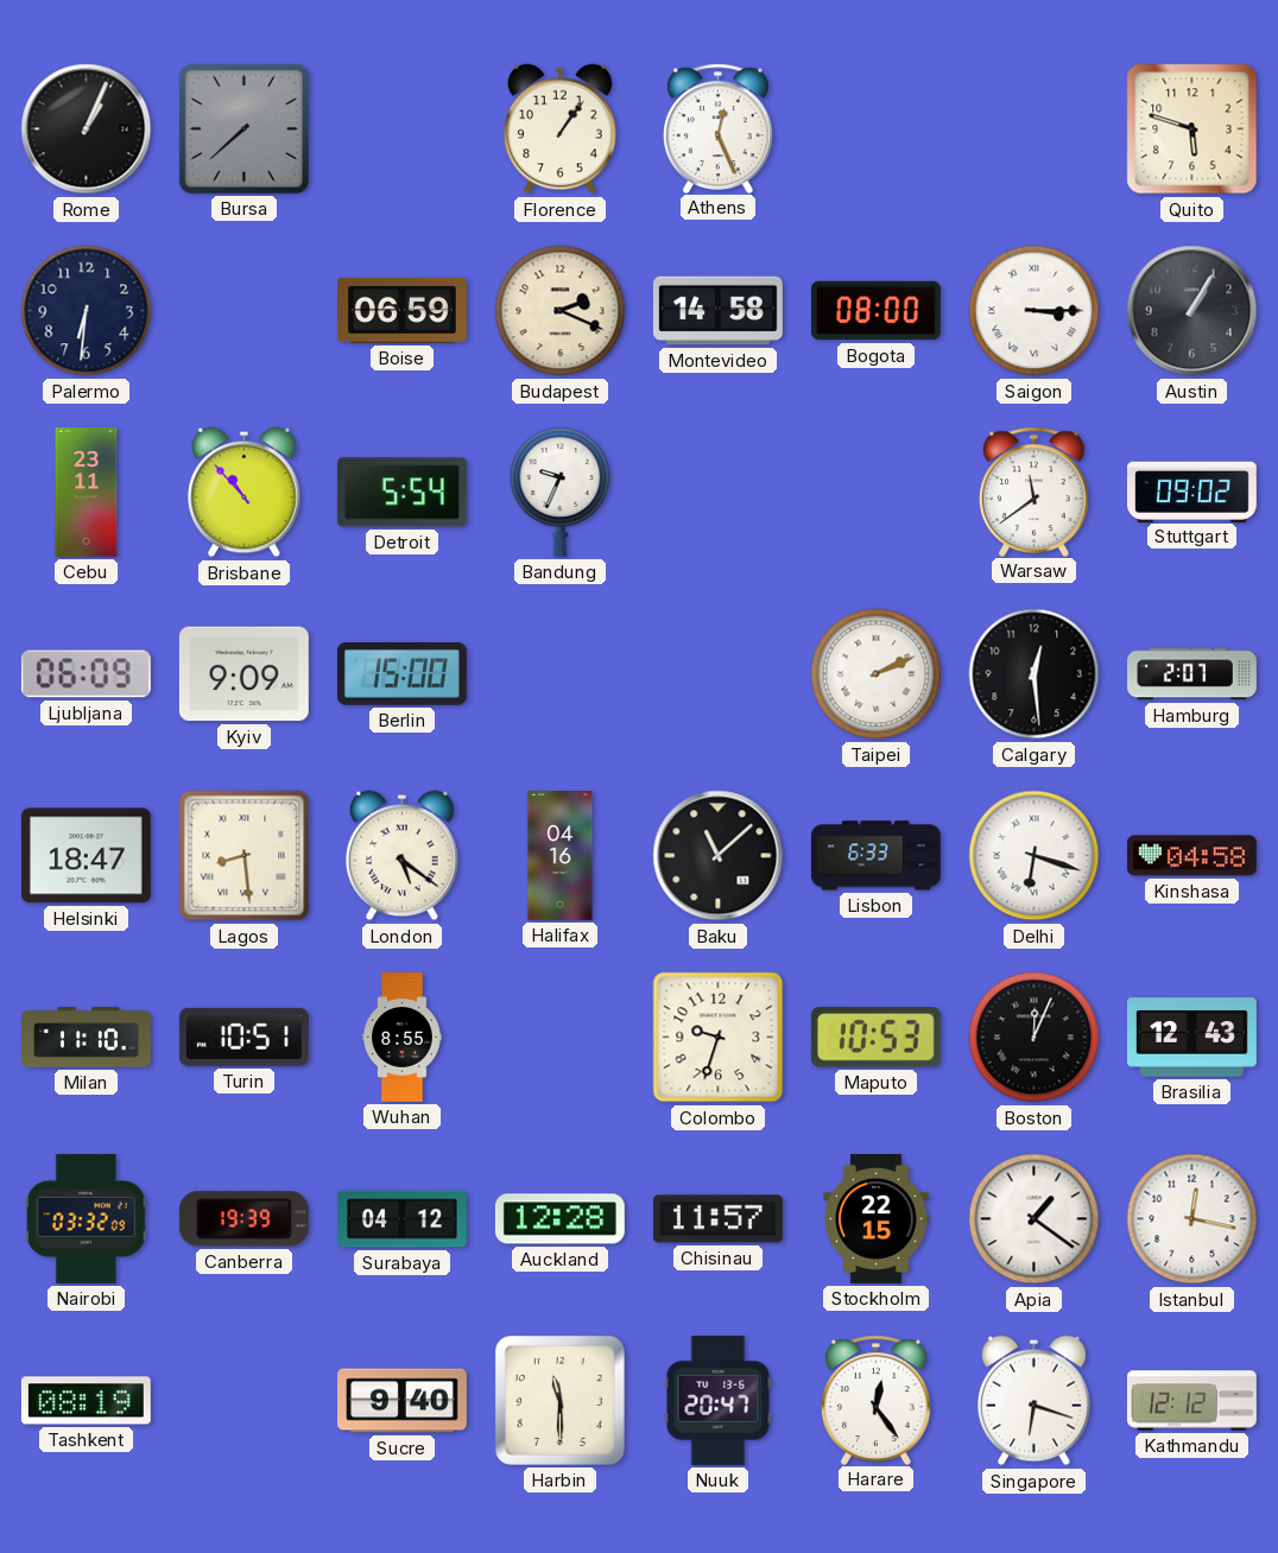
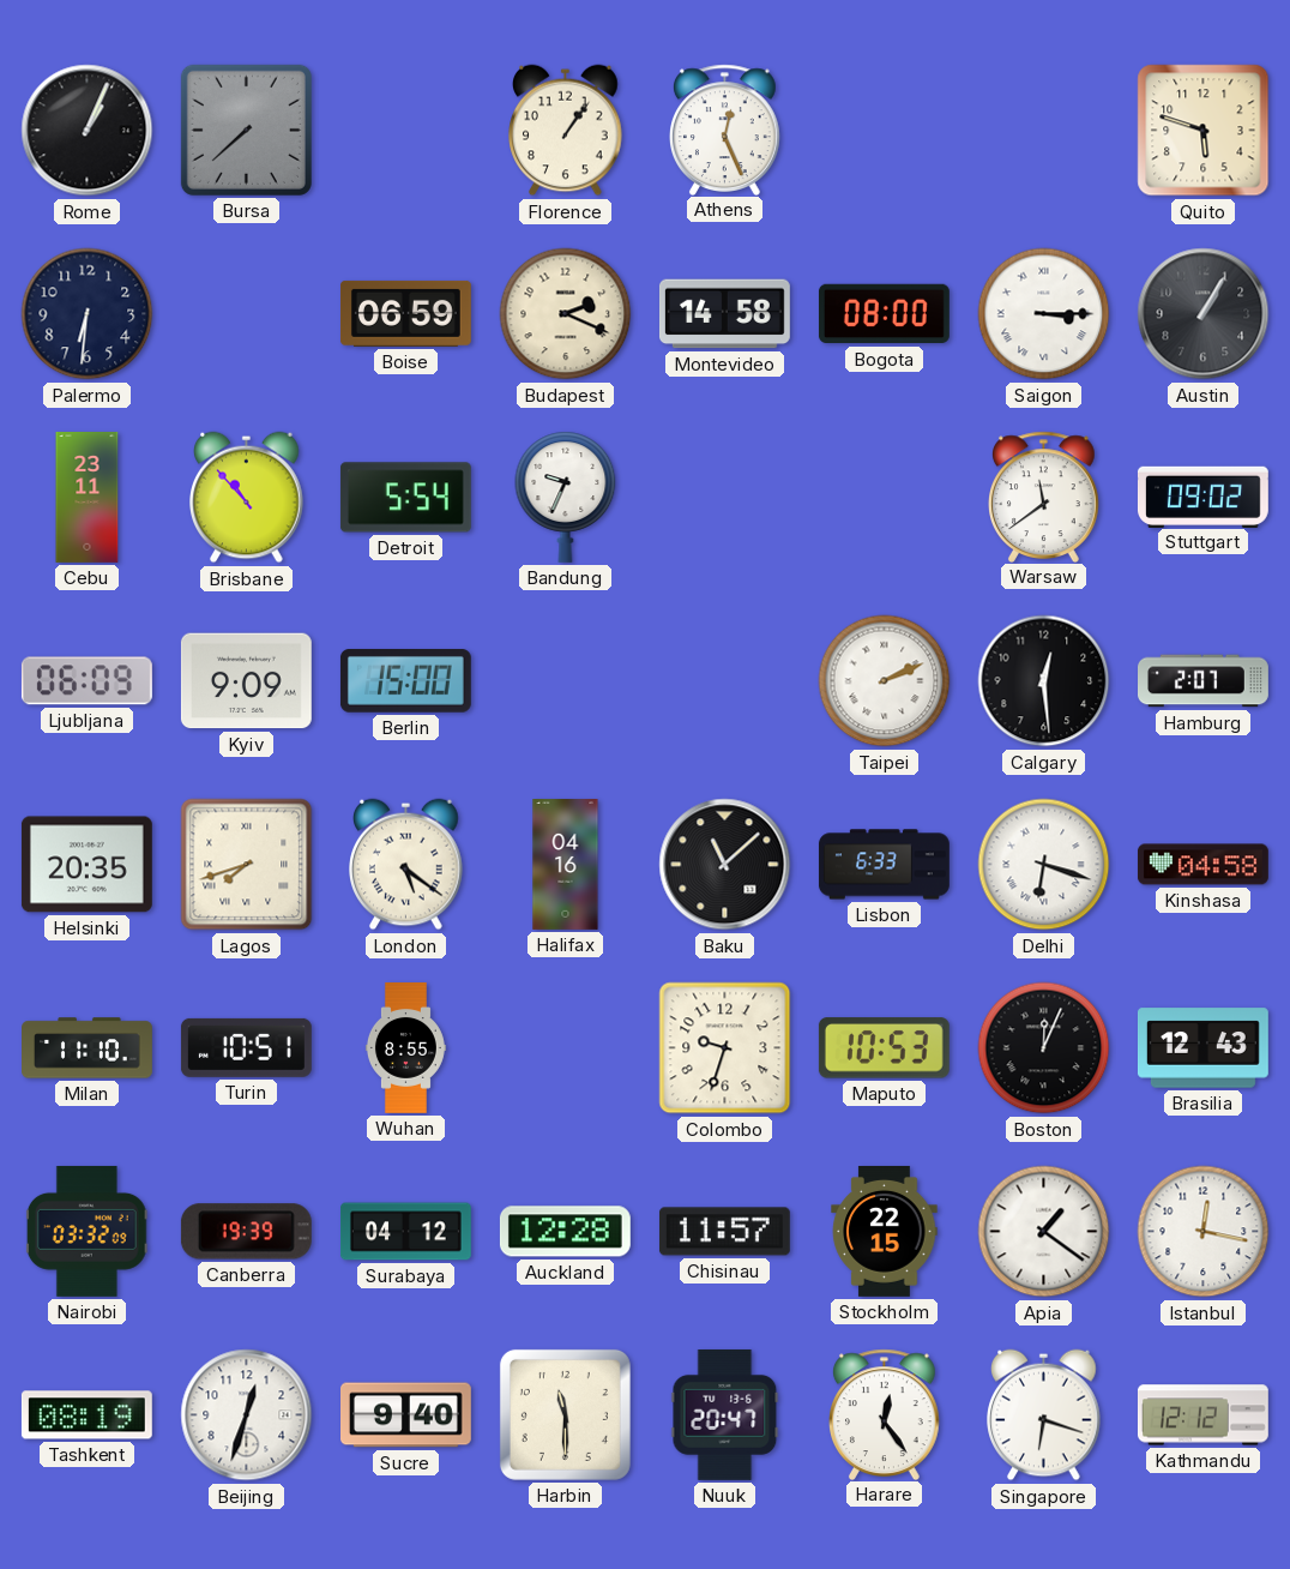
Helsinki: 18:47 -> 20:35 (86, 865)
Lagos: 8:29 -> 7:42 (247, 865)
Beijing: none -> 12:33 (247, 1415)
